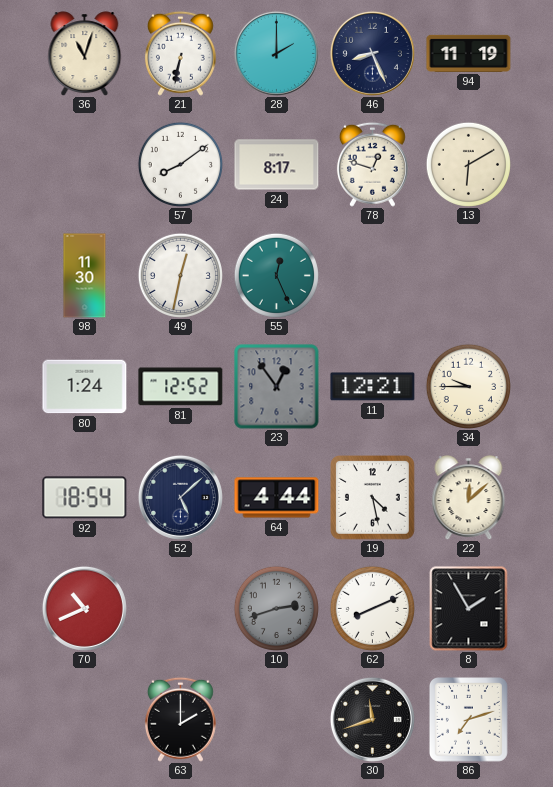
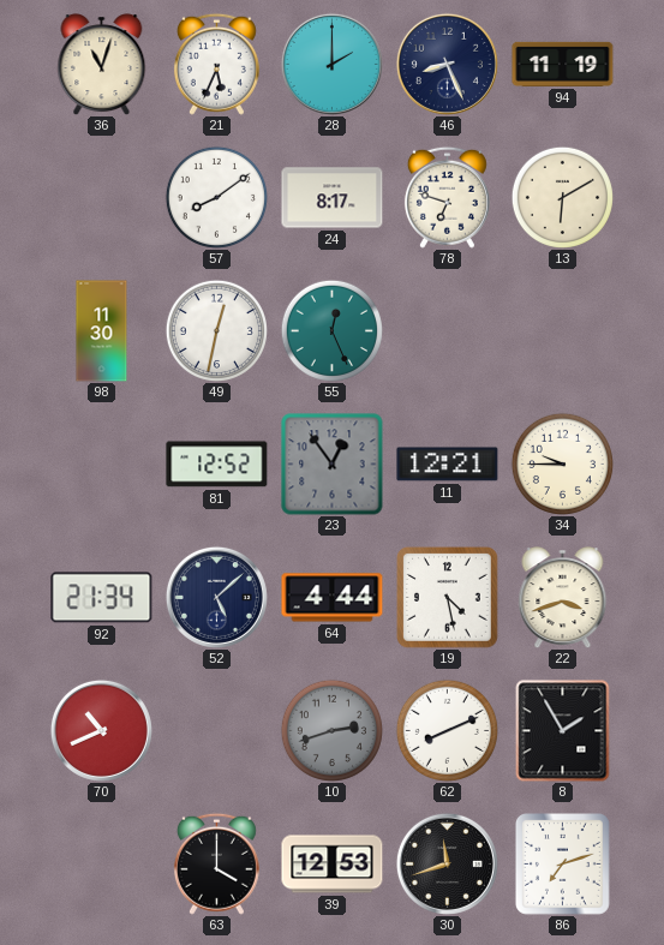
21: 6:32 -> 5:34 (216, 64)
78: 12:48 -> 6:48 (447, 197)
80: 1:24 -> none (85, 387)
92: 18:54 -> 21:34 (102, 598)
22: 12:08 -> 3:42 (563, 597)
63: 2:00 -> 4:00 (216, 863)
39: none -> 12:53 (333, 865)
